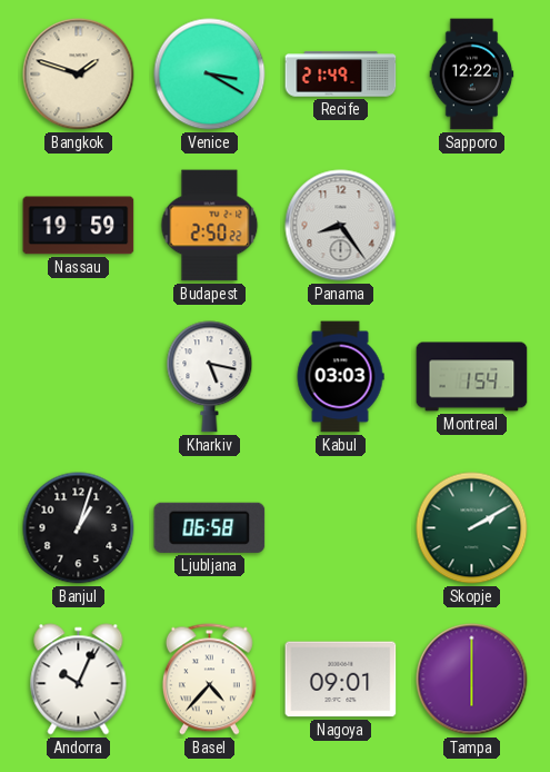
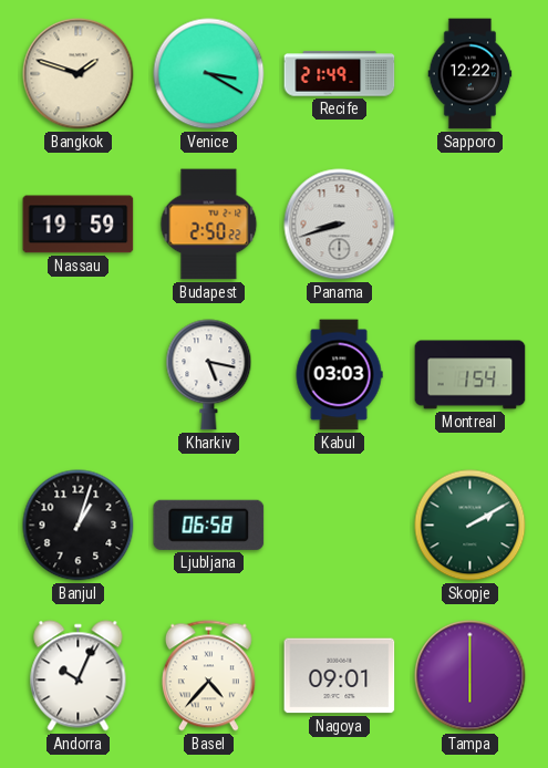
Panama: 8:24 -> 8:42 (340, 225)
